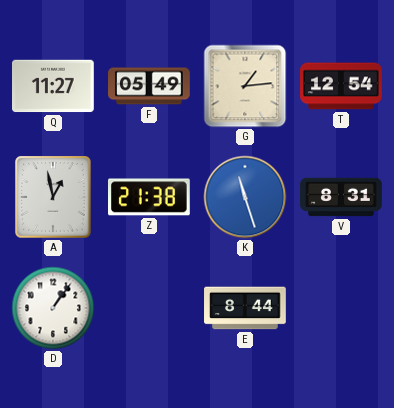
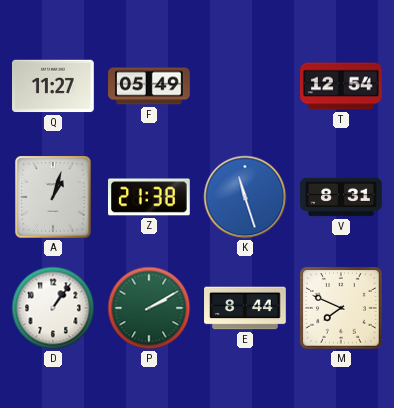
G: 1:14 -> none (245, 86)
A: 12:58 -> 1:03 (53, 197)
P: none -> 2:10 (149, 308)
M: none -> 7:49 (341, 308)
